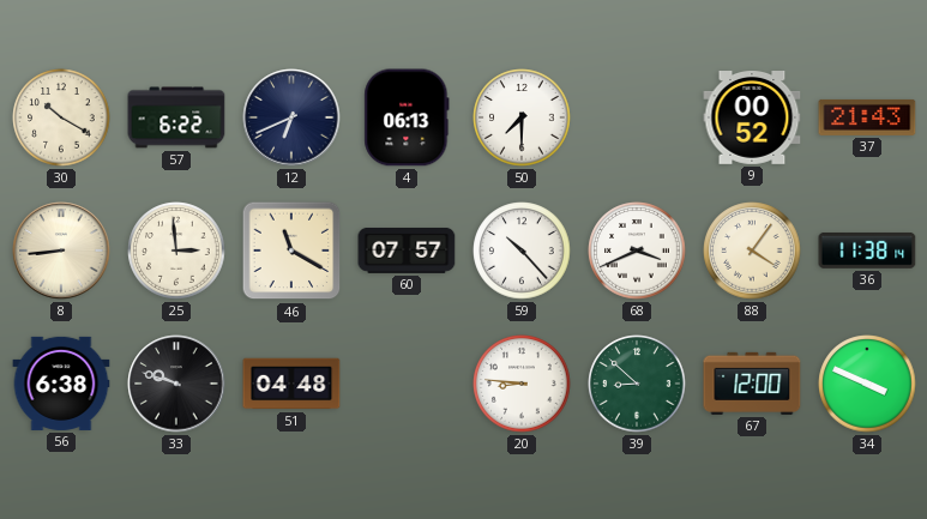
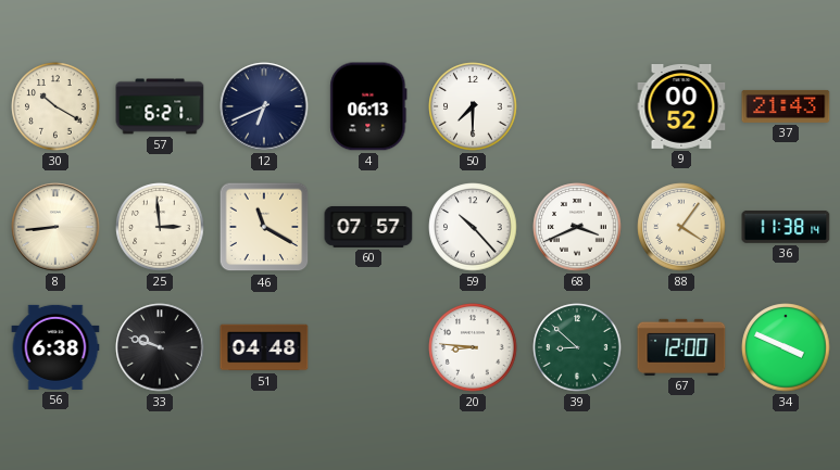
57: 6:22 -> 6:21 (160, 106)
